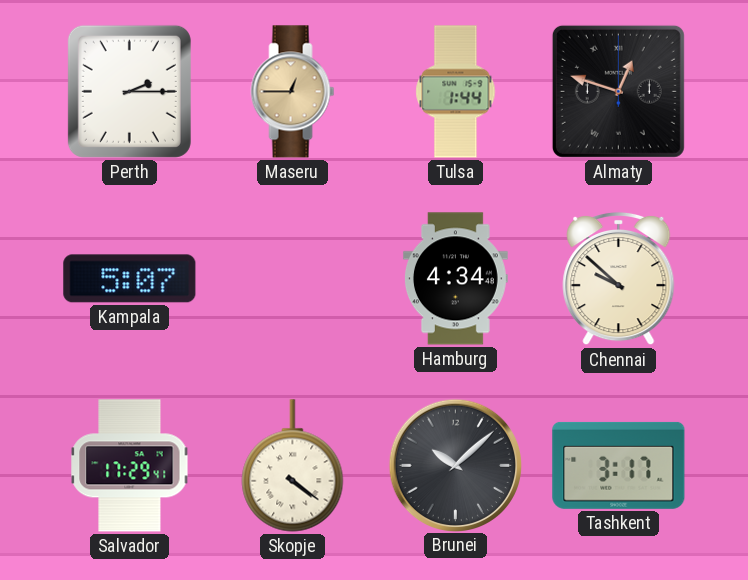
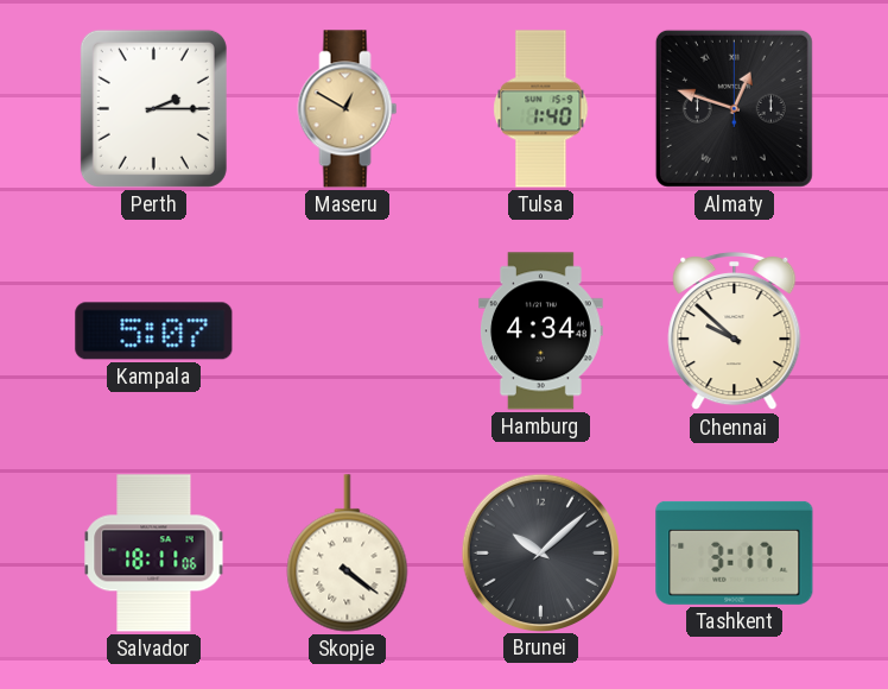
Maseru: 12:45 -> 12:50 (348, 109)
Tulsa: 1:44 -> 1:40 (541, 109)
Salvador: 17:29 -> 18:11 (154, 554)
